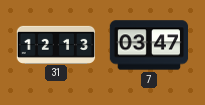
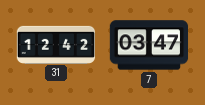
31: 12:13 -> 12:42 (56, 44)
